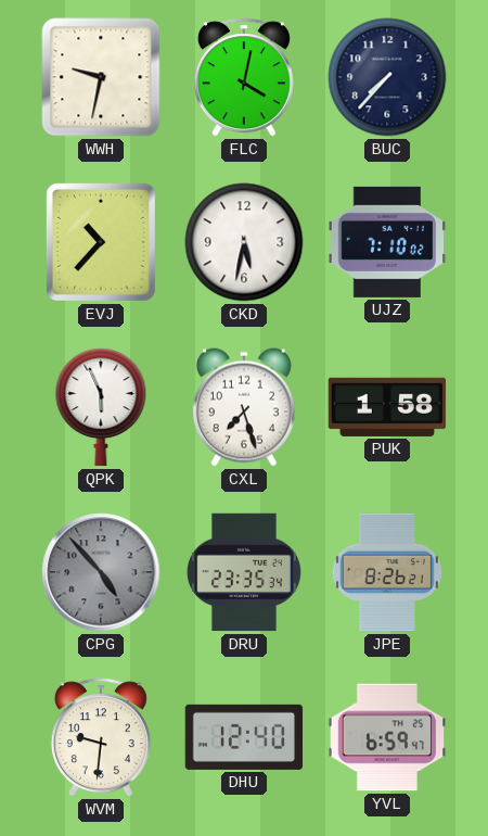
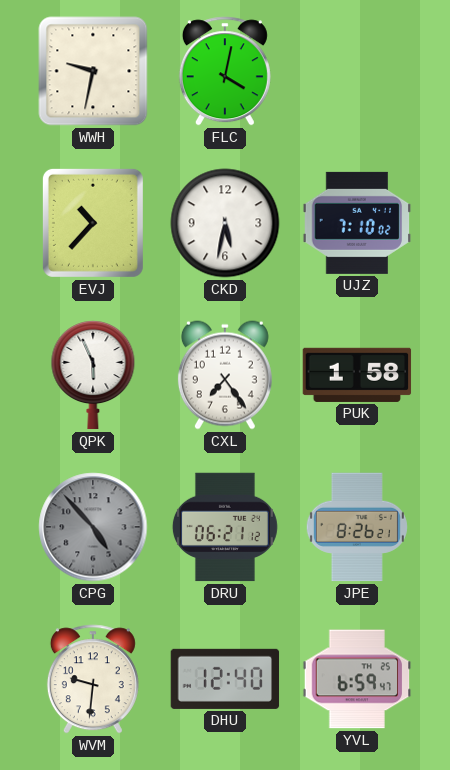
BUC: 7:37 -> none (387, 77)
CXL: 7:27 -> 7:24 (225, 375)
DRU: 23:35 -> 06:21 (225, 527)
